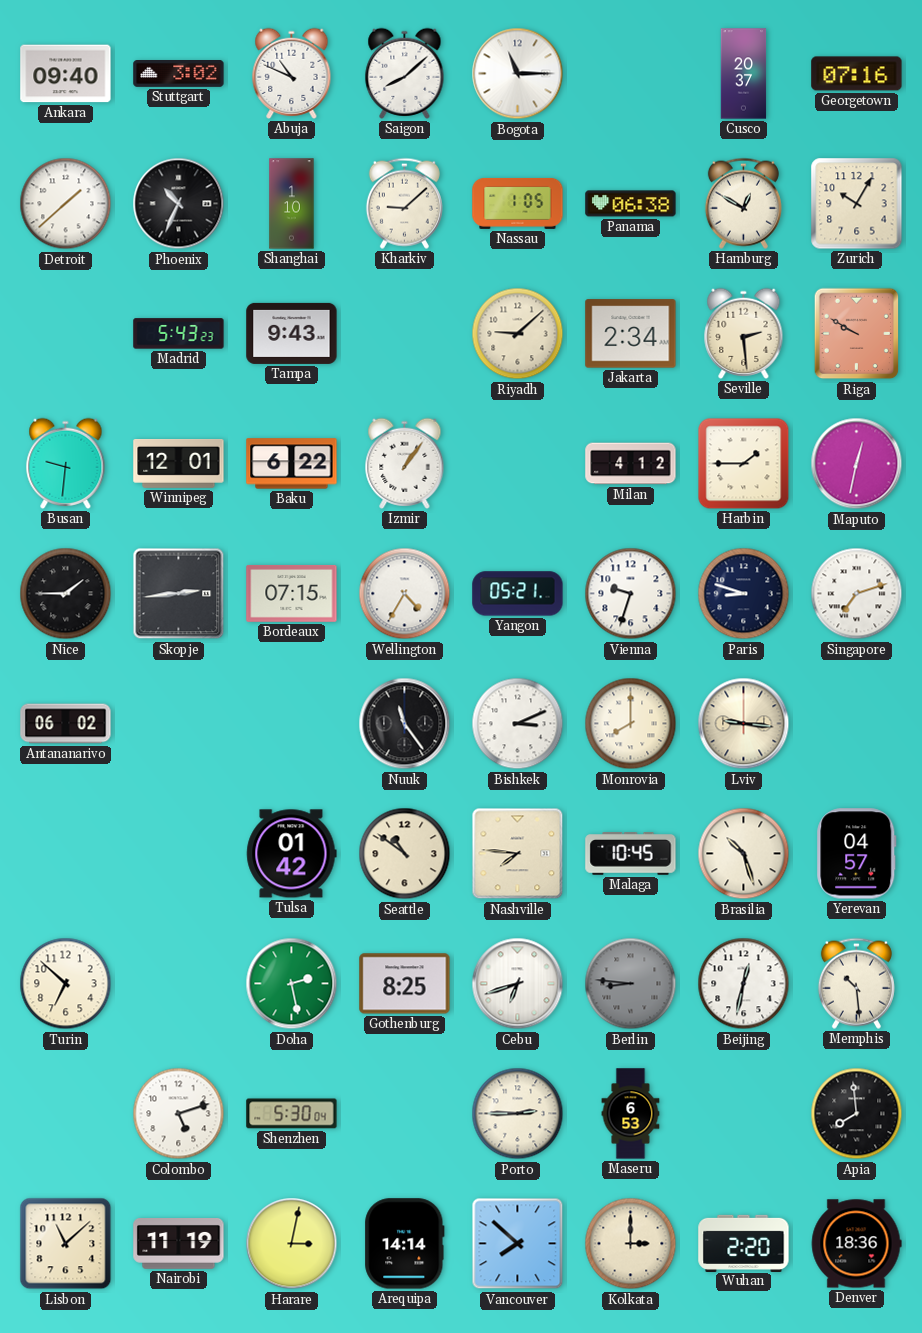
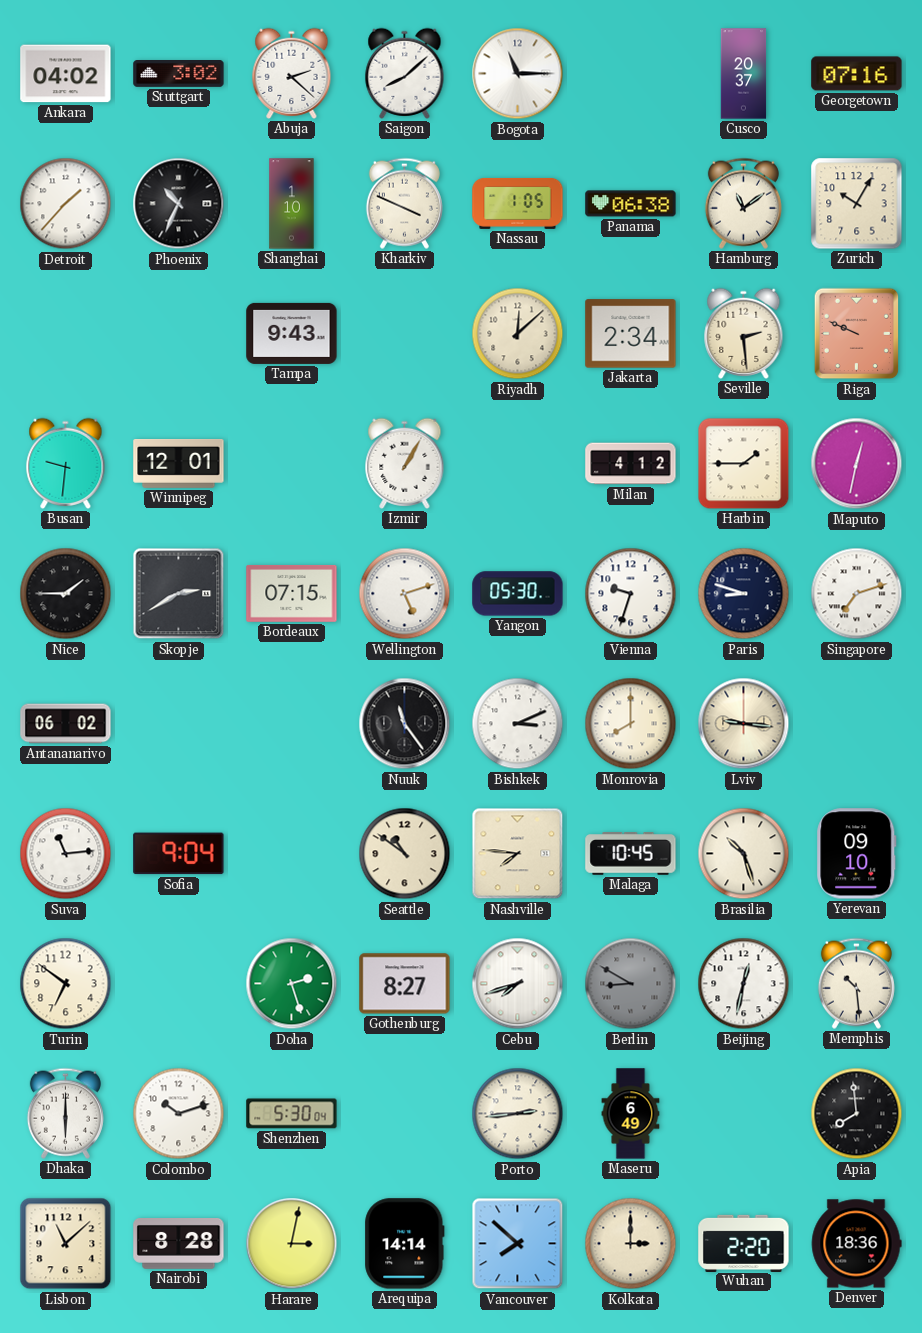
Ankara: 09:40 -> 04:02 (66, 74)
Abuja: 10:49 -> 2:22 (292, 73)
Detroit: 1:38 -> 1:37 (66, 204)
Kharkiv: 9:08 -> 3:49 (404, 203)
Hamburg: 12:50 -> 11:09 (743, 203)
Madrid: 5:43 -> none (179, 334)
Riyadh: 9:08 -> 12:08 (518, 334)
Riga: 9:50 -> 9:49 (857, 334)
Baku: 6:22 -> none (292, 464)
Izmir: 1:06 -> 1:05 (405, 463)
Skopje: 2:44 -> 2:40 (179, 594)
Wellington: 4:35 -> 5:12 (405, 594)
Yangon: 05:21 -> 05:30 (518, 594)
Suva: none -> 11:14 (66, 854)
Sofia: none -> 9:04 (179, 854)
Tulsa: 01:42 -> none (292, 854)
Yerevan: 04:57 -> 09:10 (857, 854)
Turin: 6:52 -> 6:51 (66, 984)
Doha: 2:28 -> 2:27 (292, 984)
Gothenburg: 8:25 -> 8:27 (405, 984)
Cebu: 6:42 -> 7:42 (518, 984)
Berlin: 8:46 -> 8:50 (631, 984)
Dhaka: none -> 6:00 (65, 1113)
Colombo: 5:12 -> 10:12 (179, 1114)
Porto: 2:45 -> 2:44 (518, 1114)
Maseru: 6:53 -> 6:49 (631, 1114)
Nairobi: 11:19 -> 8:28 (179, 1244)
